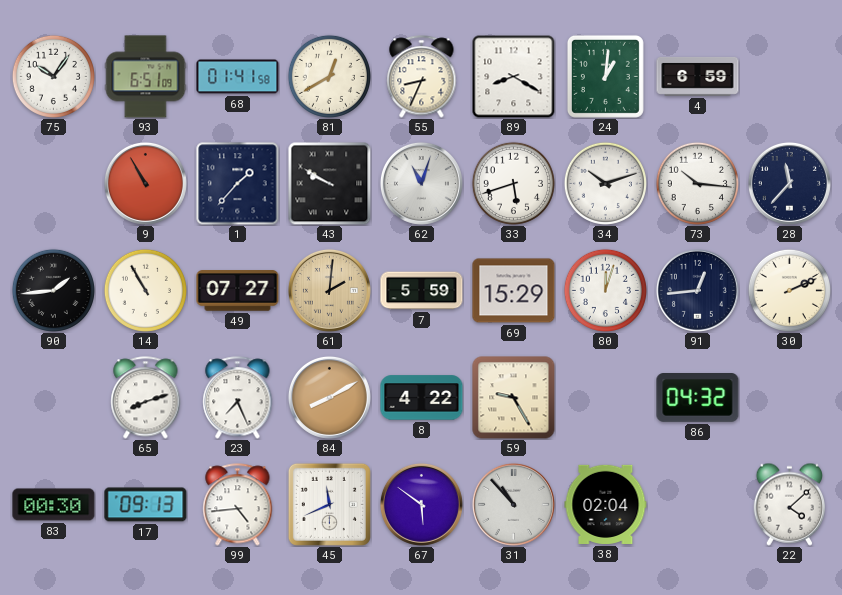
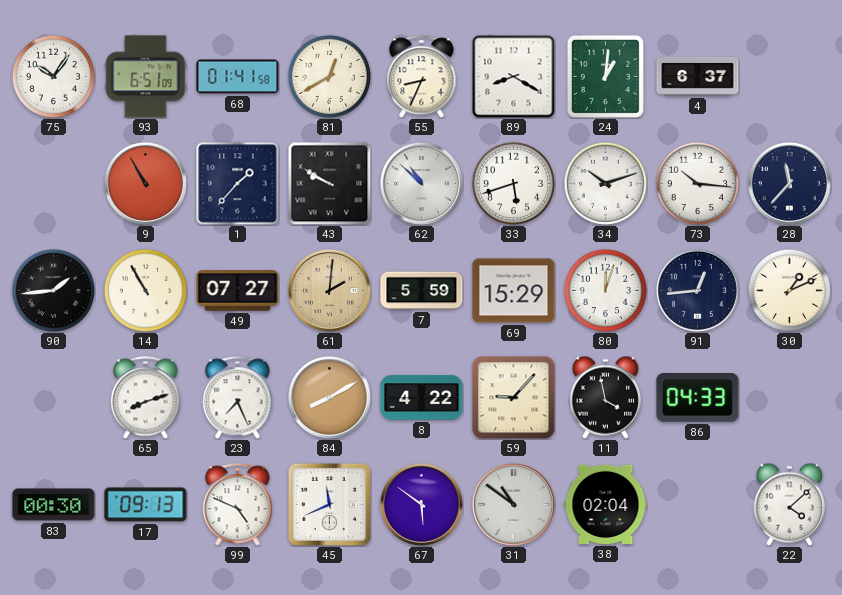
4: 6:59 -> 6:37 (698, 76)
62: 11:03 -> 10:52 (421, 183)
30: 2:11 -> 1:11 (789, 290)
59: 9:25 -> 9:07 (514, 398)
11: none -> 3:58 (606, 397)
86: 04:32 -> 04:33 (698, 398)
99: 4:44 -> 4:49 (238, 505)
31: 10:53 -> 10:51 (513, 504)
